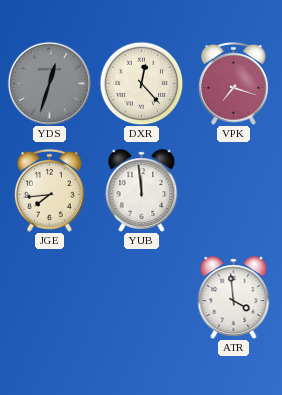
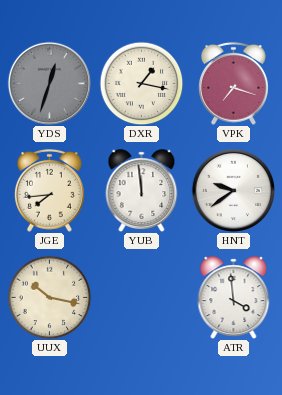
DXR: 12:23 -> 1:17 (141, 83)
HNT: none -> 9:39 (233, 190)
UUX: none -> 10:17 (49, 297)
